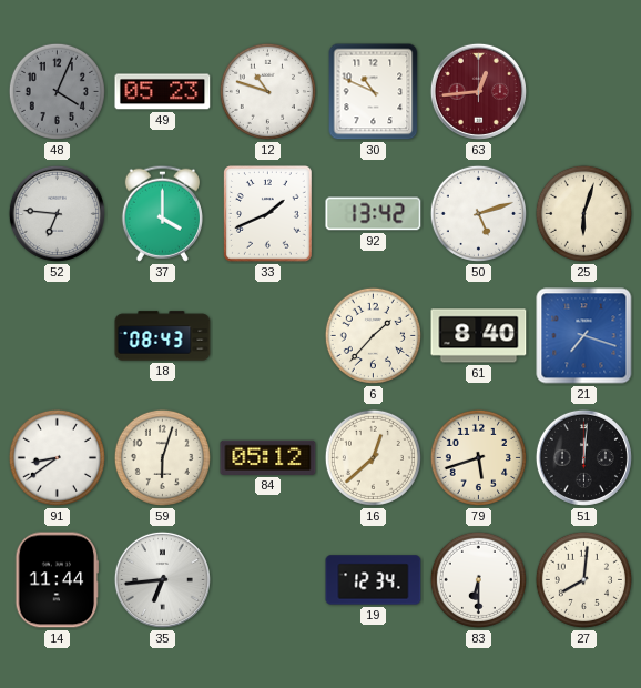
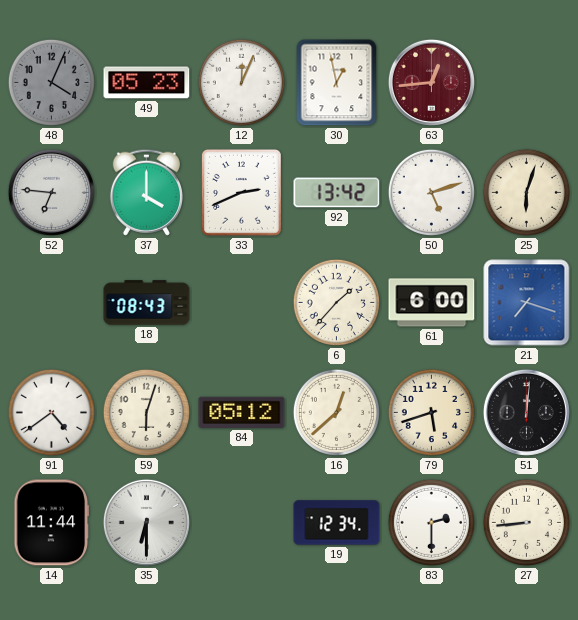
12: 10:48 -> 12:04 (241, 82)
30: 10:49 -> 12:58 (337, 83)
33: 1:41 -> 2:41 (242, 193)
61: 8:40 -> 6:00 (432, 303)
91: 8:39 -> 4:39 (51, 412)
35: 6:44 -> 6:30 (146, 522)
83: 6:30 -> 2:30 (431, 522)
27: 8:01 -> 8:44 (526, 522)
